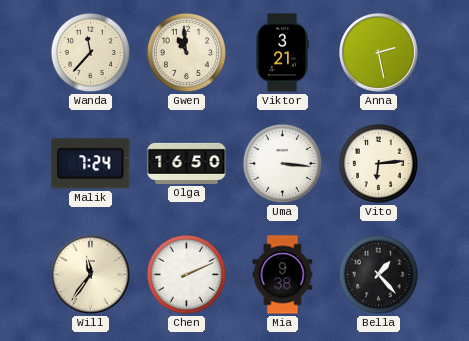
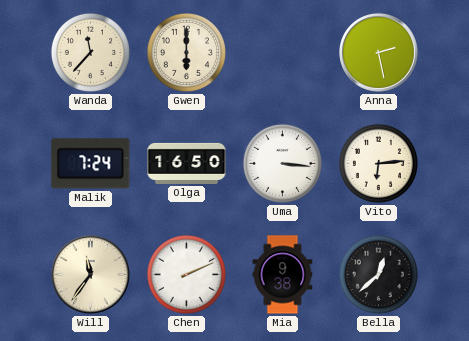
Gwen: 10:59 -> 6:00 (186, 52)
Viktor: 3:21 -> none (282, 53)
Bella: 1:23 -> 12:38 (378, 274)
